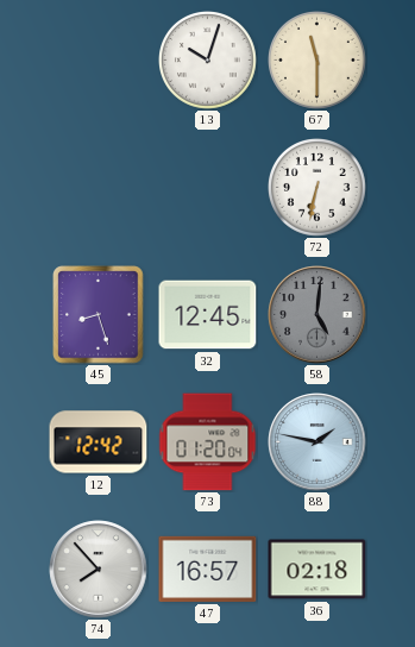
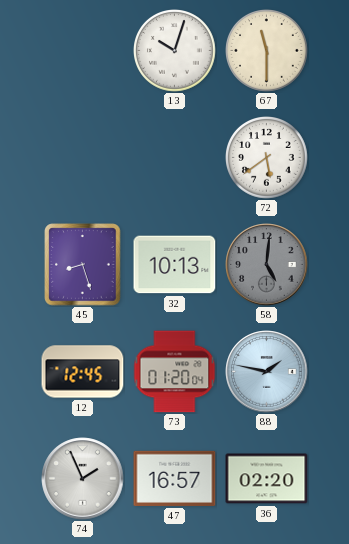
72: 6:32 -> 5:39 (267, 158)
32: 12:45 -> 10:13 (175, 265)
12: 12:42 -> 12:45 (83, 372)
74: 7:53 -> 1:56 (83, 479)
36: 02:18 -> 02:20 (267, 479)
